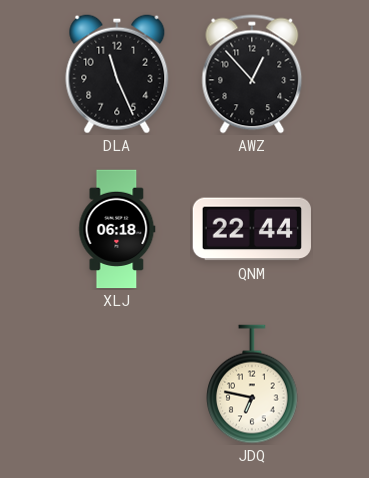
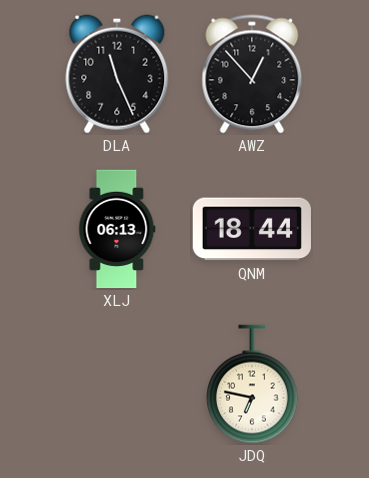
XLJ: 06:18 -> 06:13 (117, 229)
QNM: 22:44 -> 18:44 (252, 229)
